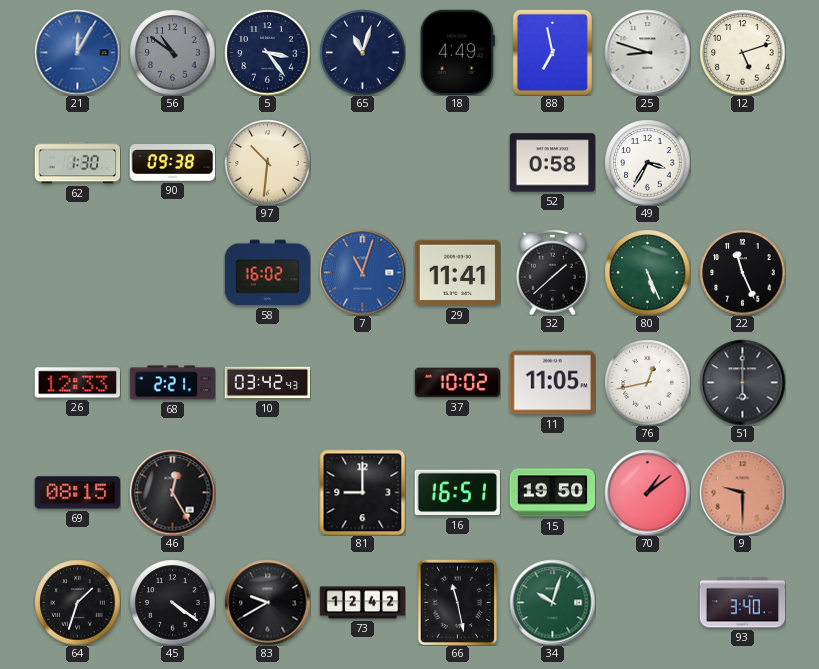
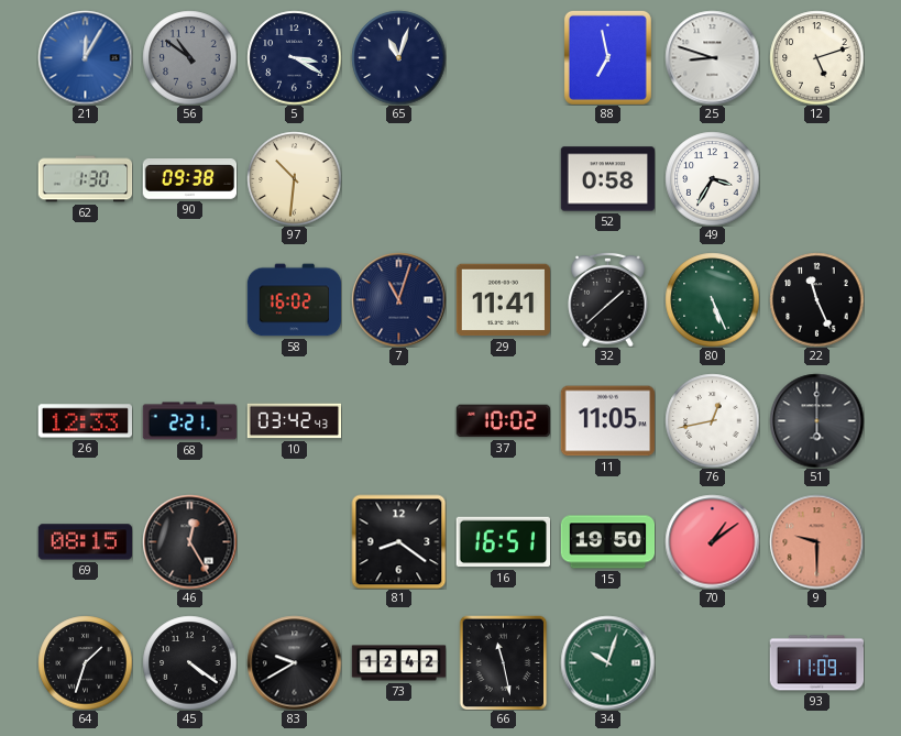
5: 3:24 -> 3:20 (294, 57)
18: 4:49 -> none (457, 52)
7 dial: blue -> navy (398, 299)
81: 9:00 -> 8:21 (398, 541)
93: 3:40 -> 11:09 (816, 663)
